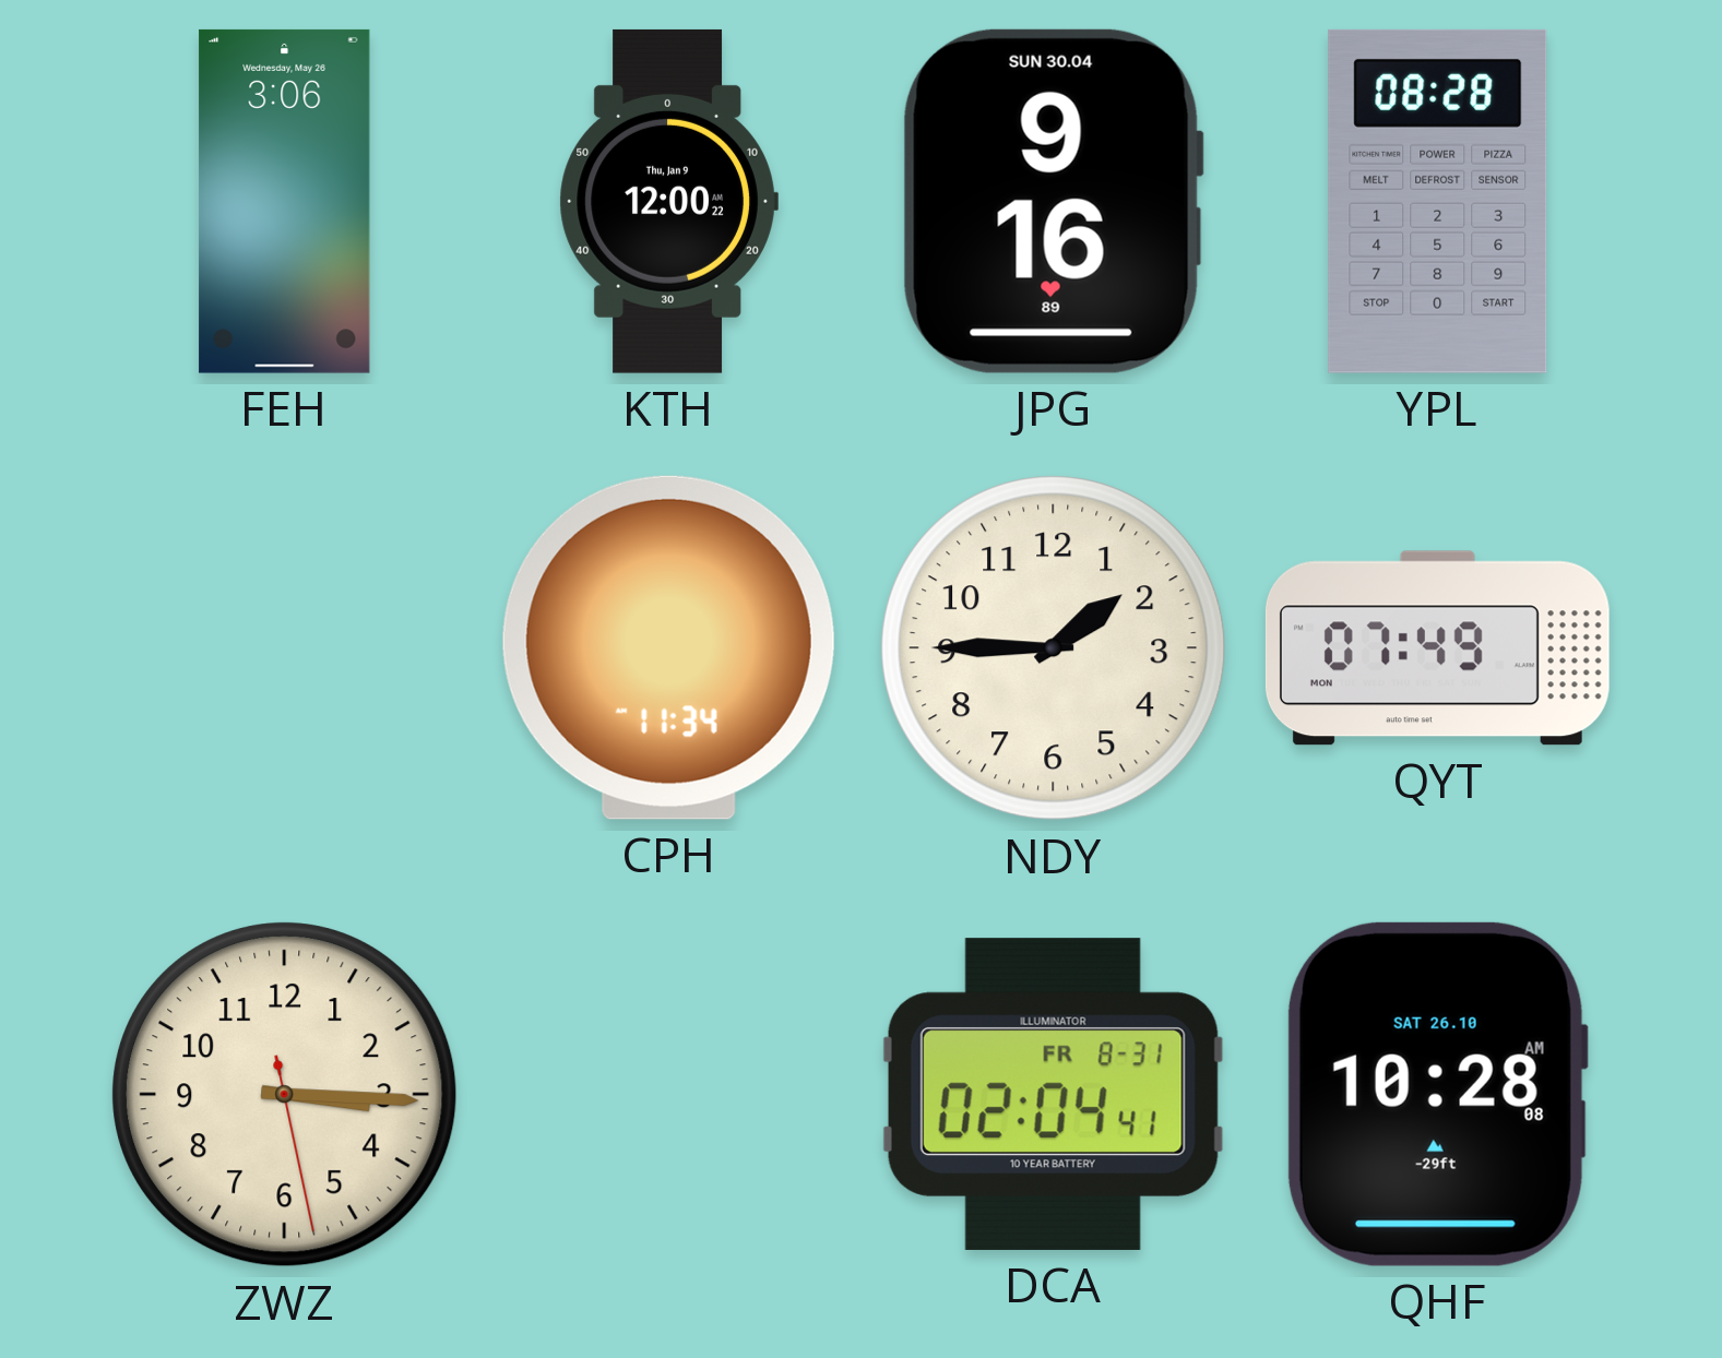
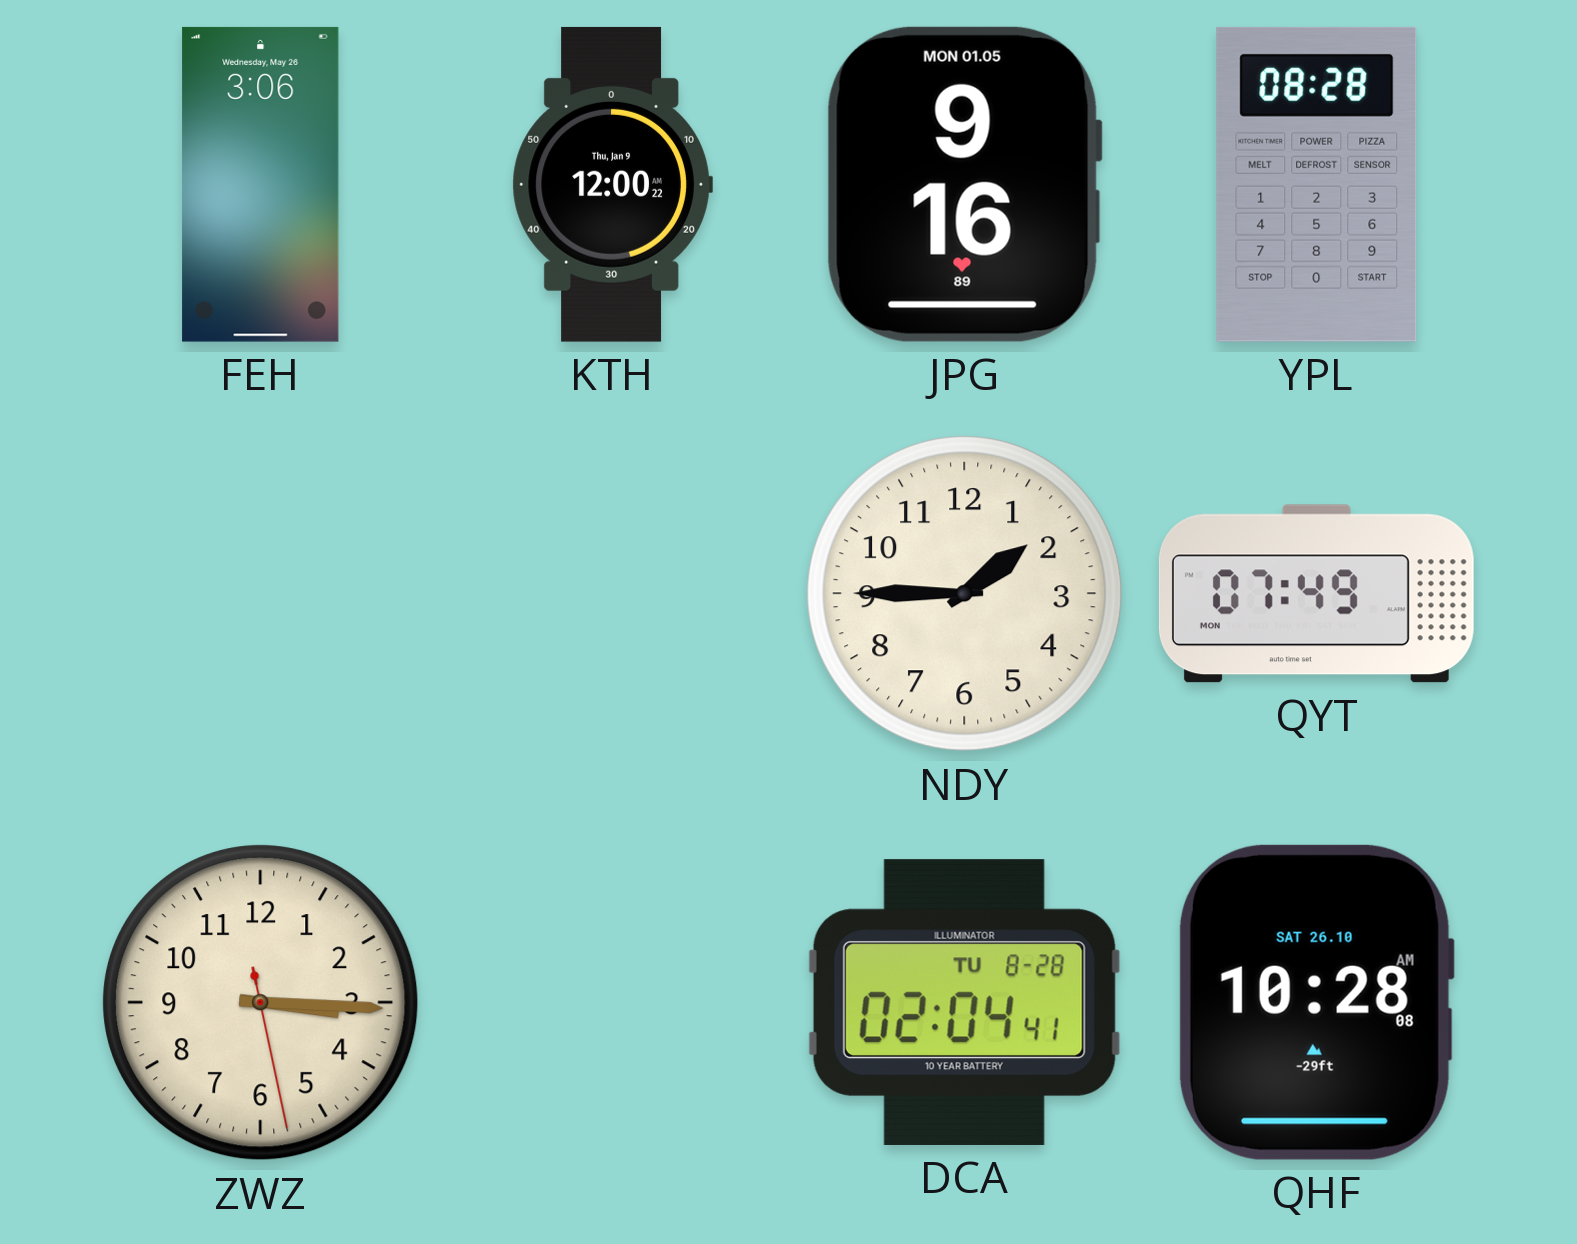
JPG date: SUN 30.04 -> MON 01.05 (964, 184)
CPH: 11:34 -> none (668, 647)
DCA date: FR 8-31 -> TU 8-28 (964, 1002)
